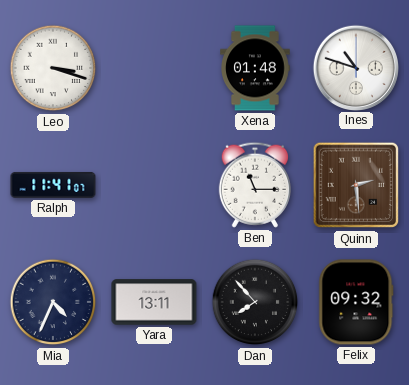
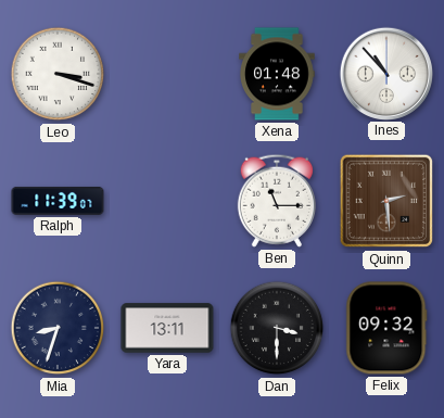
Ines: 10:48 -> 10:53 (385, 73)
Ralph: 11:41 -> 11:39 (58, 201)
Mia: 4:34 -> 8:33 (58, 328)
Dan: 7:53 -> 3:30 (277, 328)
